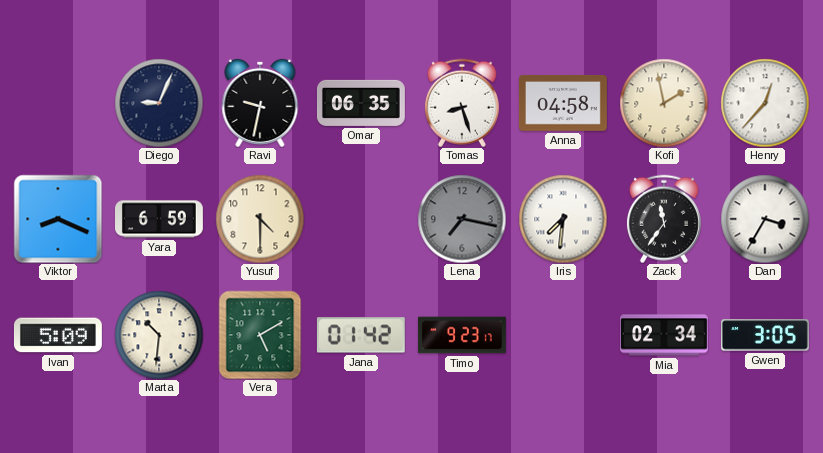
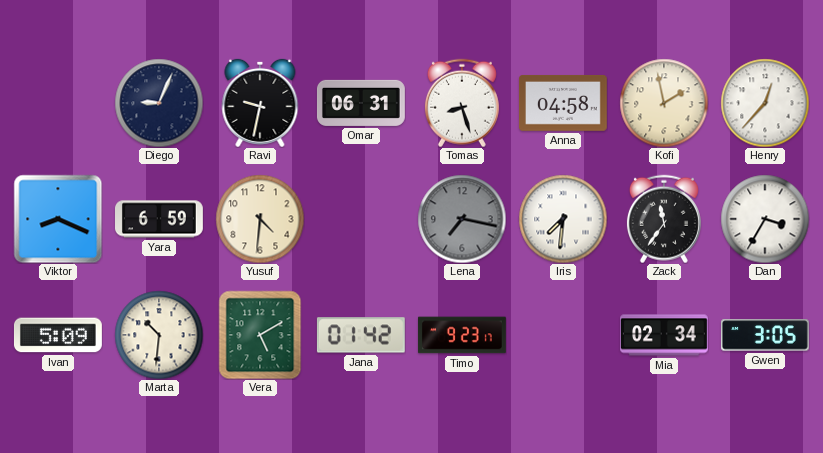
Omar: 06:35 -> 06:31 (361, 103)
Yusuf: 4:30 -> 4:31 (260, 219)
